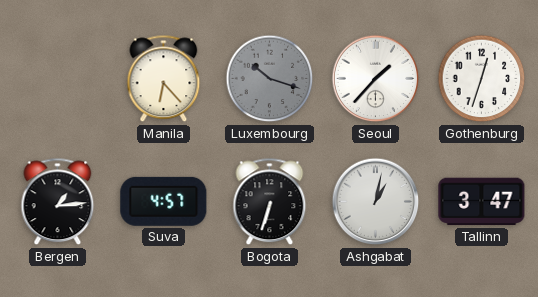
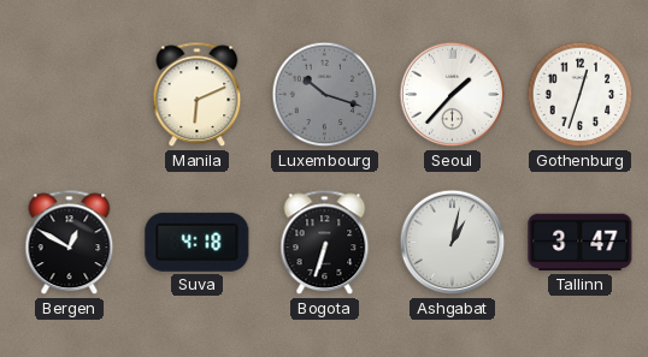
Manila: 6:23 -> 6:11 (198, 95)
Bergen: 1:14 -> 12:50 (70, 243)
Suva: 4:57 -> 4:18 (198, 242)
